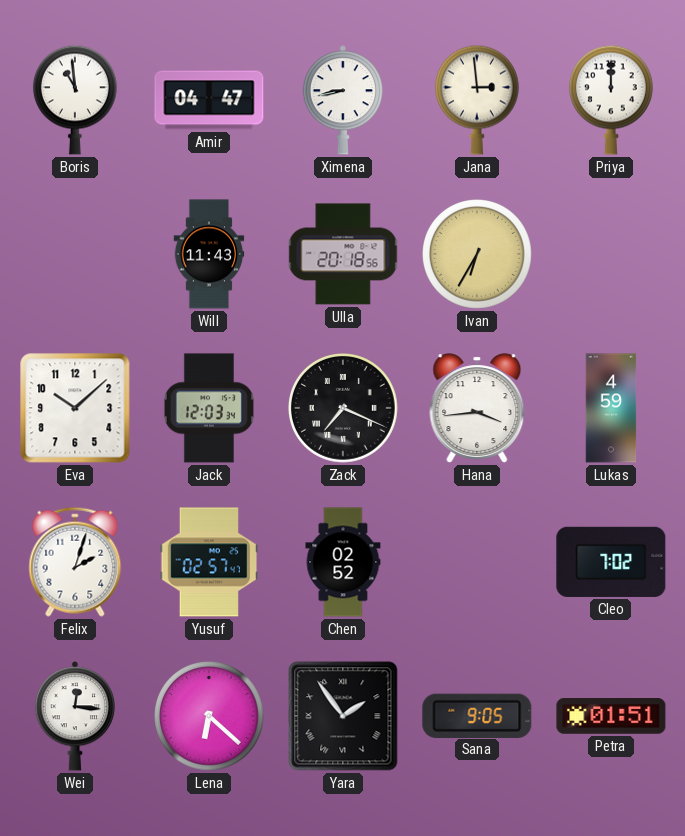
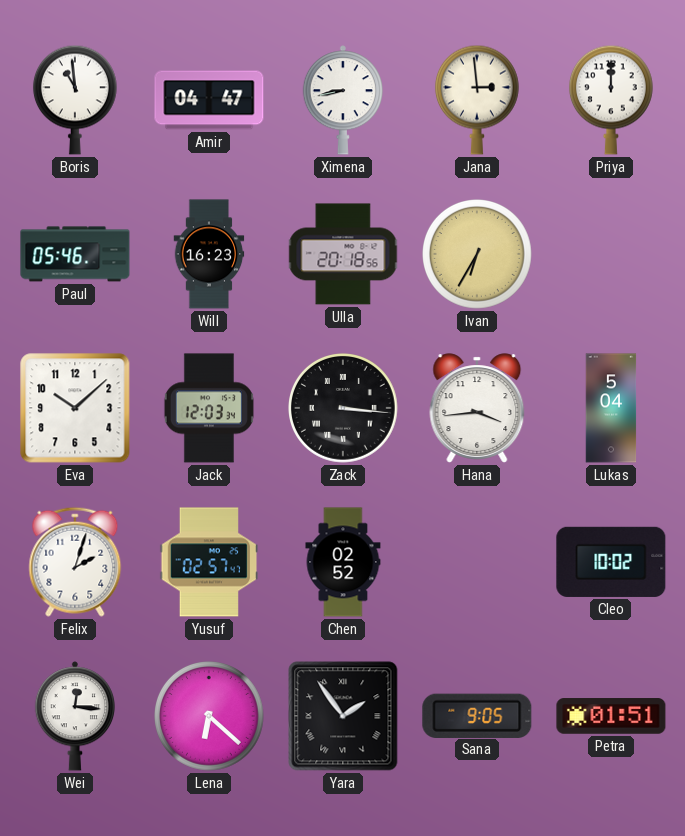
Paul: none -> 05:46 (75, 254)
Will: 11:43 -> 16:23 (209, 254)
Zack: 7:19 -> 3:16 (344, 409)
Lukas: 4:59 -> 5:04 (611, 408)
Cleo: 7:02 -> 10:02 (611, 562)
